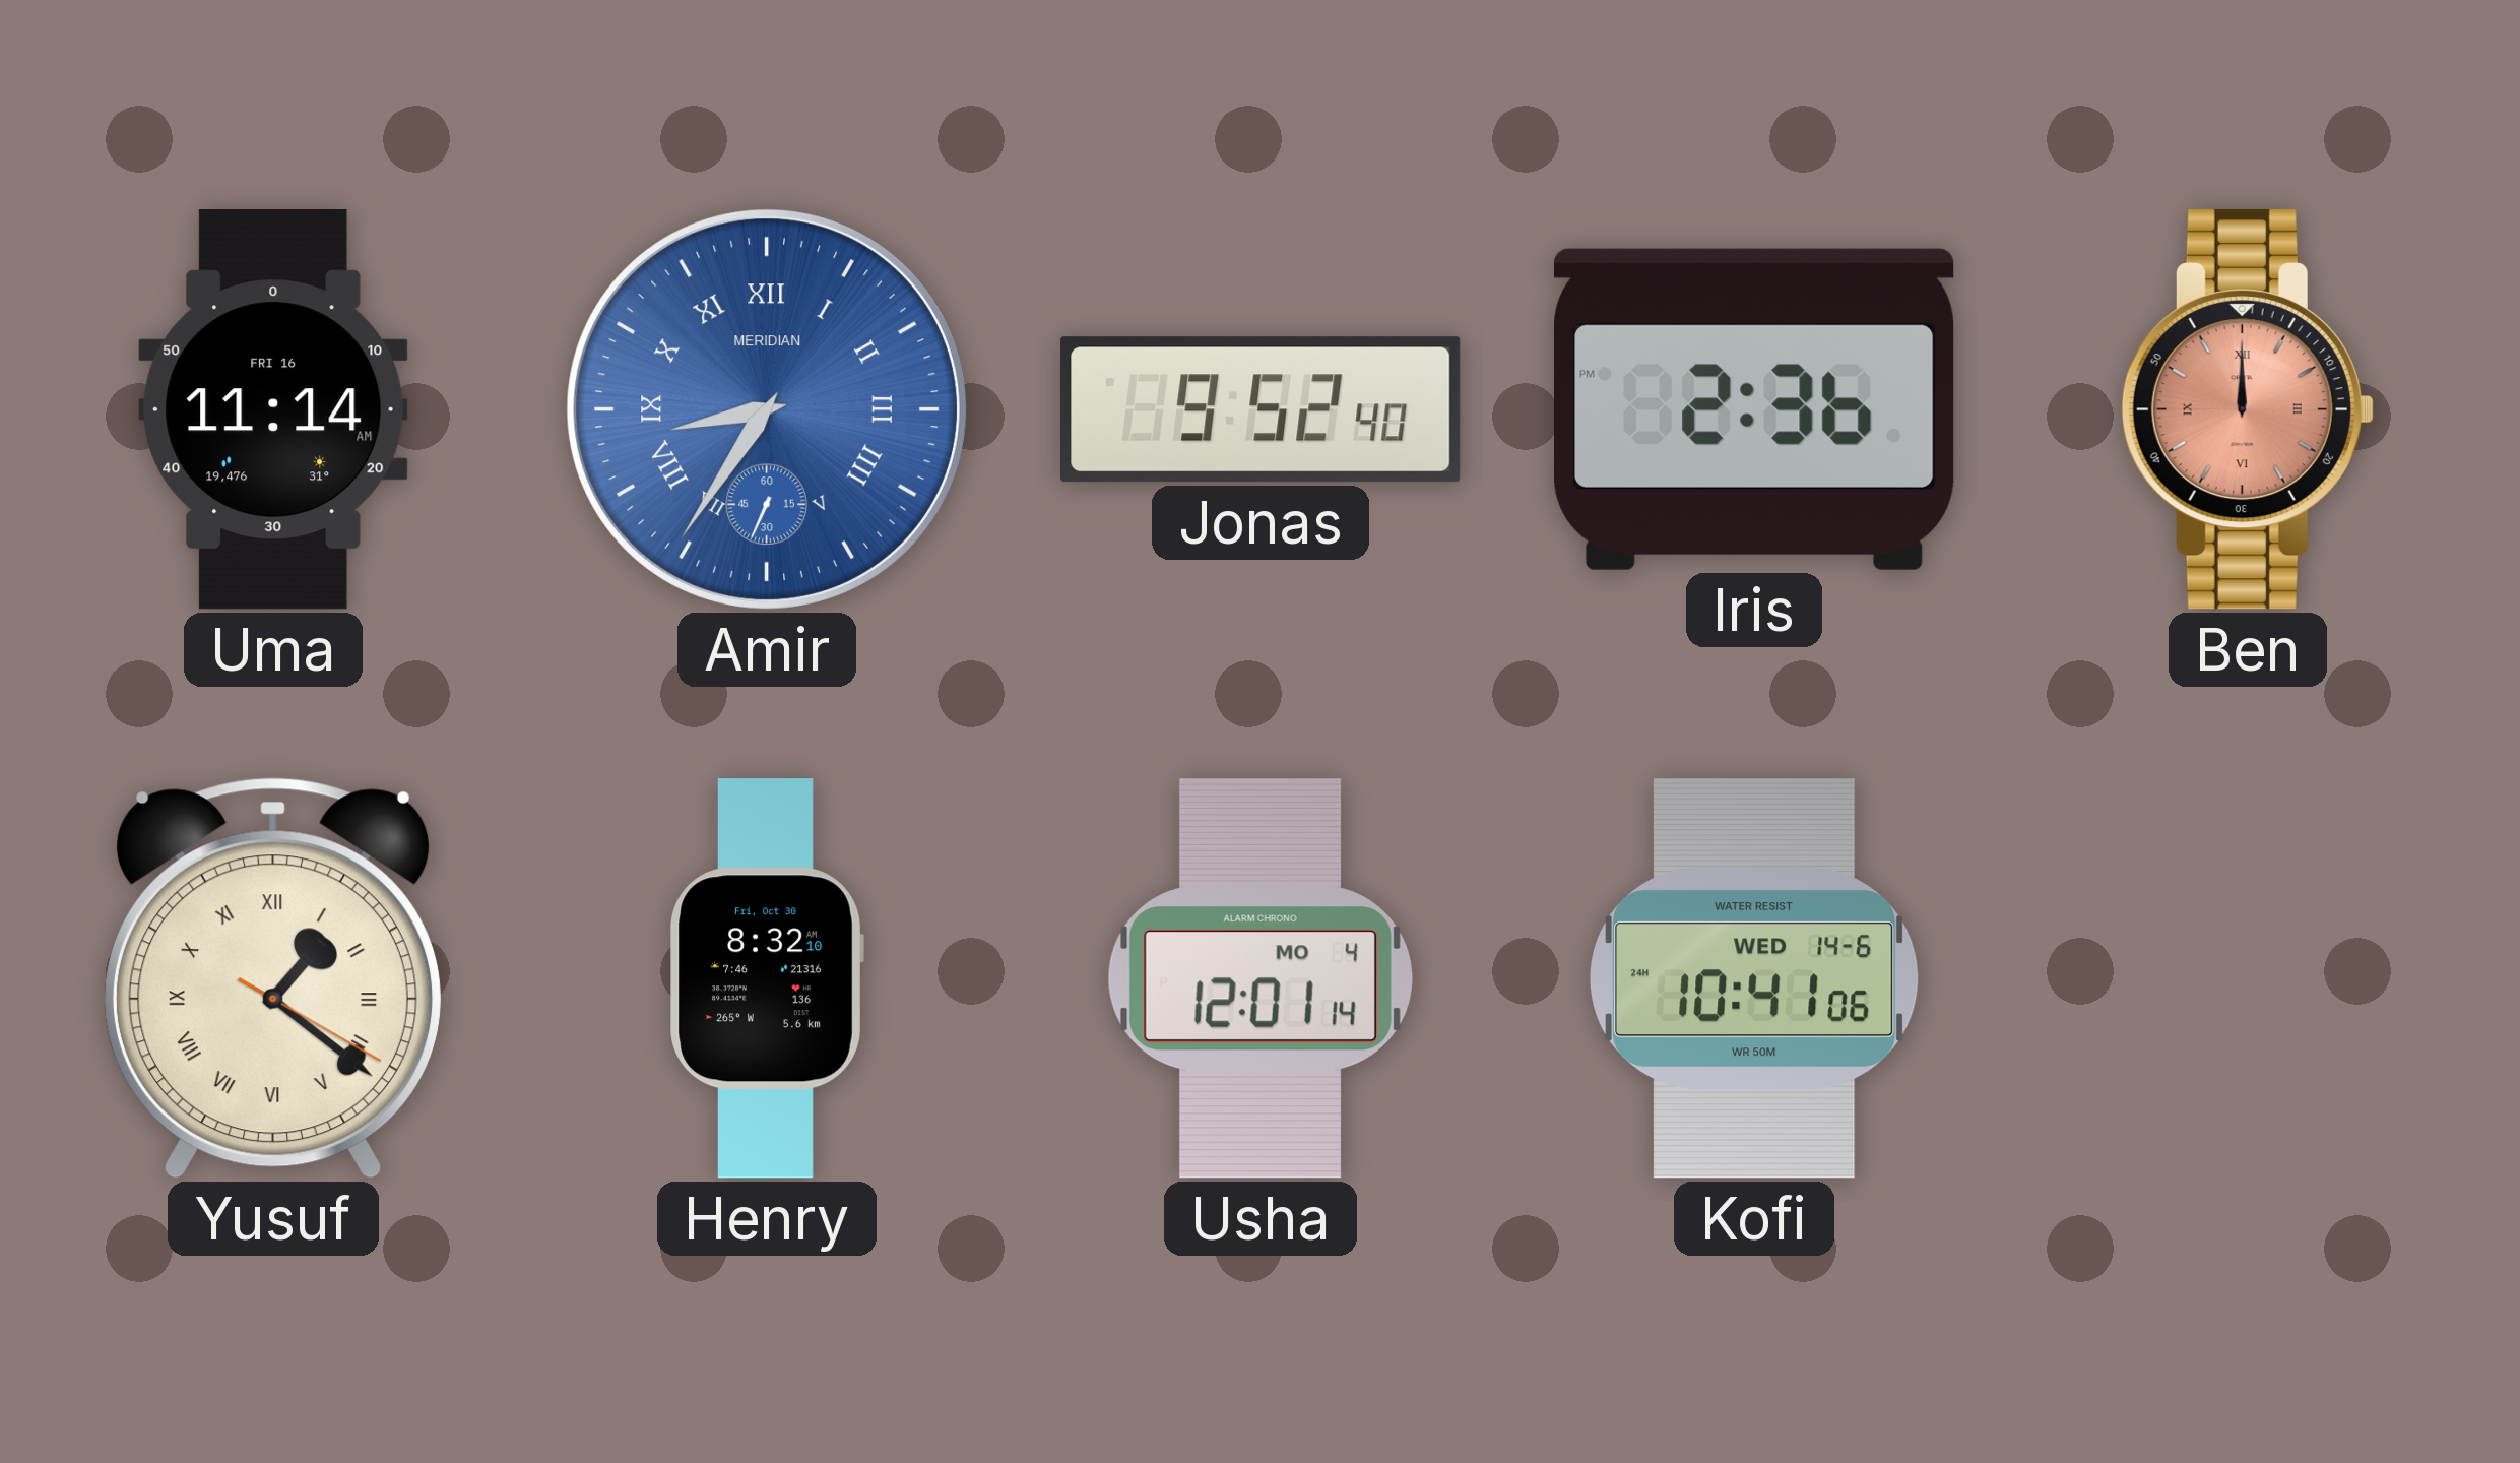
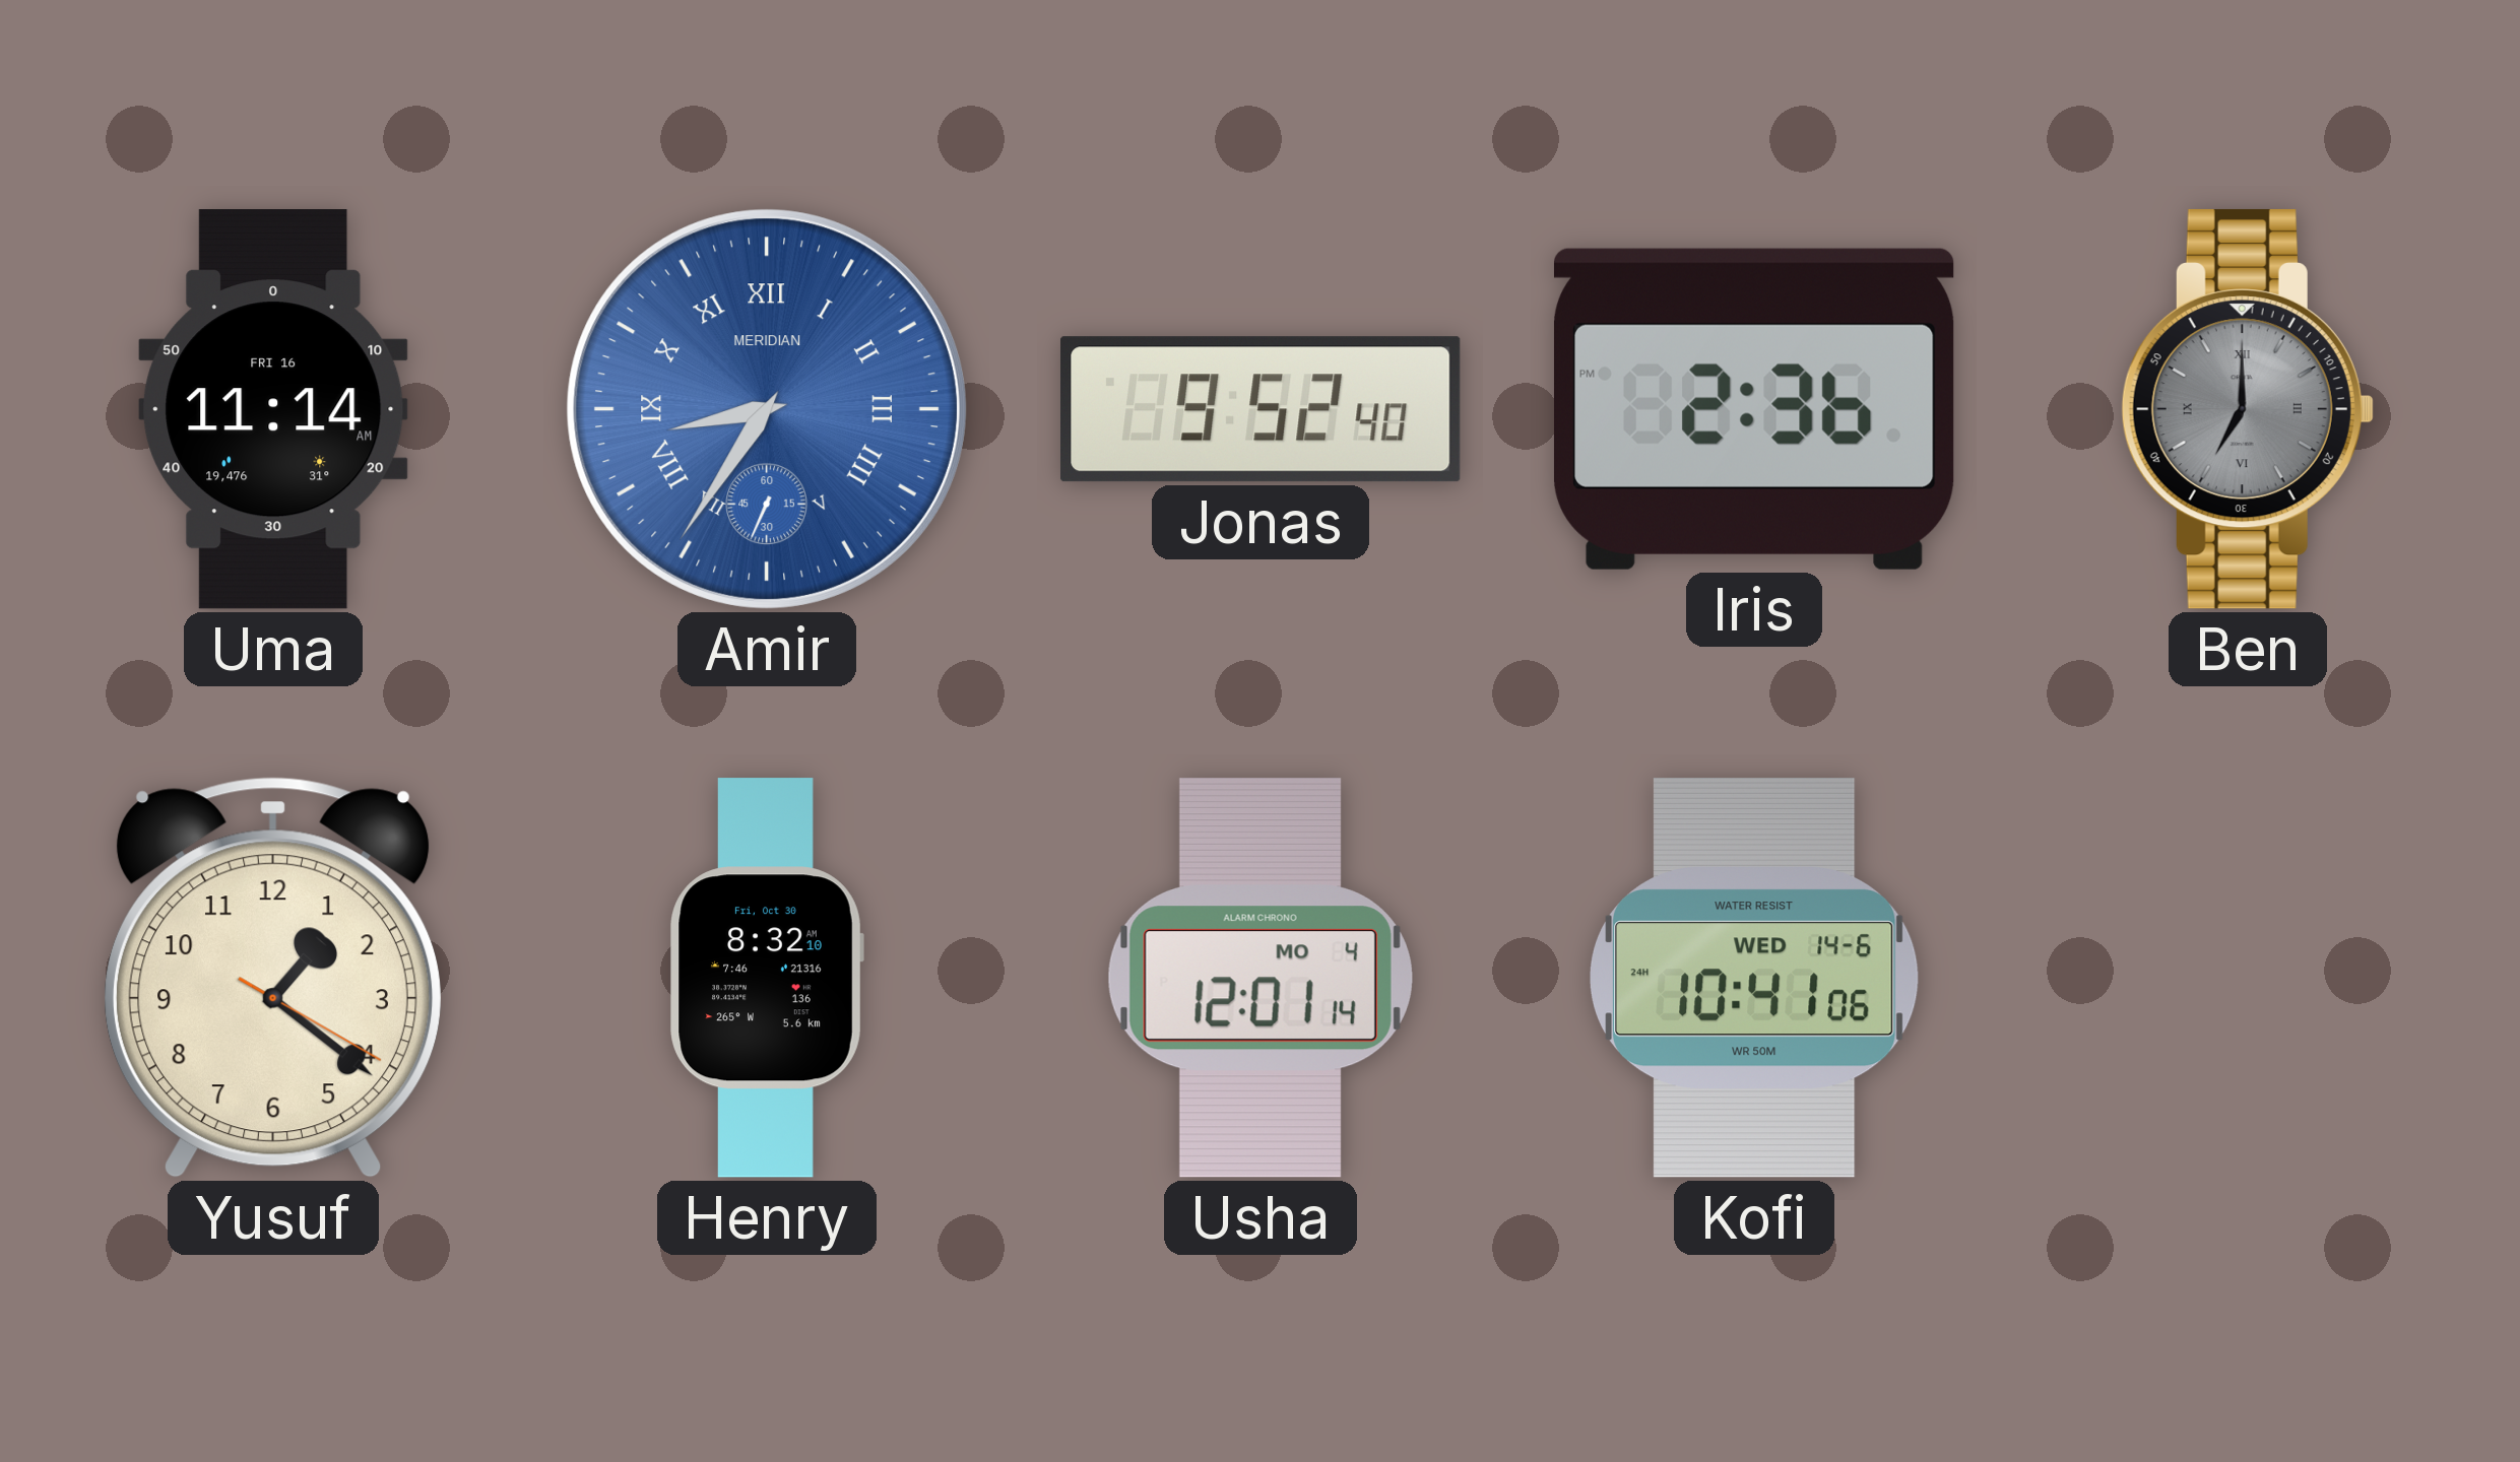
Ben: 12:00 -> 7:00 (2248, 409)
Ben dial: salmon -> grey (2248, 409)
Yusuf numerals: Roman -> Arabic (273, 978)
